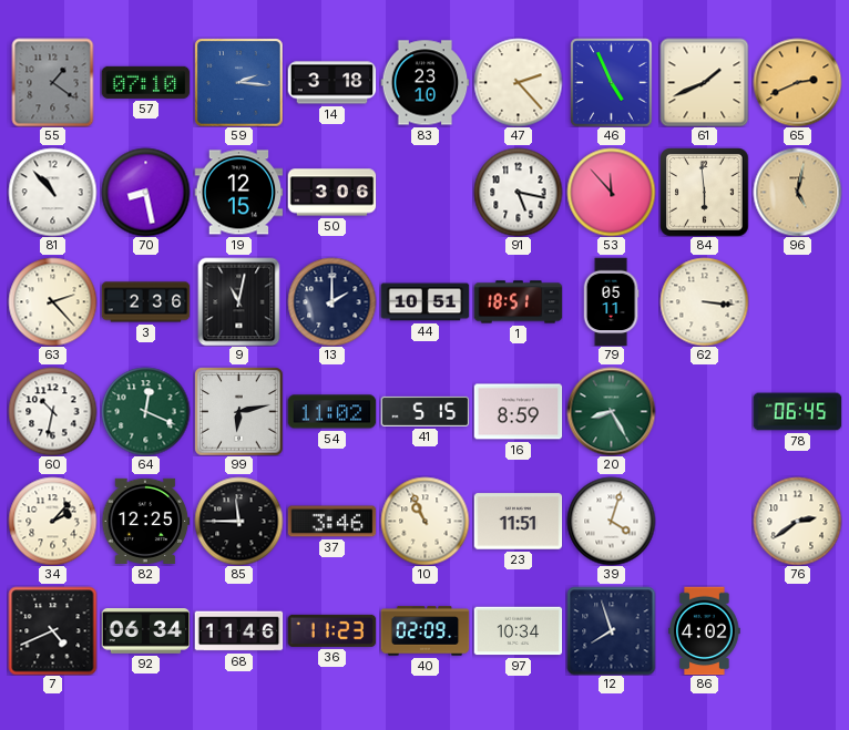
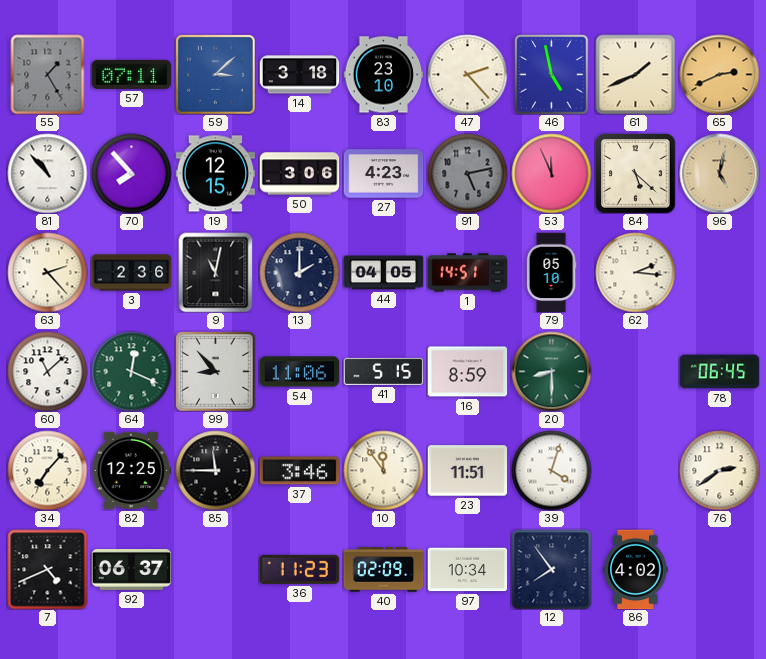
55: 1:21 -> 1:25 (48, 74)
57: 07:10 -> 07:11 (131, 74)
59: 2:16 -> 3:08 (215, 74)
46: 4:56 -> 4:58 (552, 74)
70: 8:28 -> 7:53 (131, 173)
27: none -> 4:23 (383, 174)
91: 5:17 -> 5:13 (467, 173)
91 dial: white -> grey (467, 173)
53: 11:53 -> 11:56 (551, 173)
84: 5:59 -> 5:22 (635, 173)
44: 10:51 -> 04:05 (383, 273)
1: 18:51 -> 14:51 (467, 273)
79: 05:11 -> 05:10 (551, 272)
62: 3:16 -> 2:16 (635, 272)
60: 10:32 -> 11:08 (47, 371)
99: 6:13 -> 8:53 (215, 371)
54: 11:02 -> 11:06 (299, 372)
20: 8:25 -> 8:30 (551, 371)
34: 2:07 -> 7:07 (47, 470)
10: 10:56 -> 11:54 (383, 470)
92: 06:34 -> 06:37 (131, 570)
68: 11:46 -> none (238, 631)
12: 7:57 -> 7:54 (551, 569)
